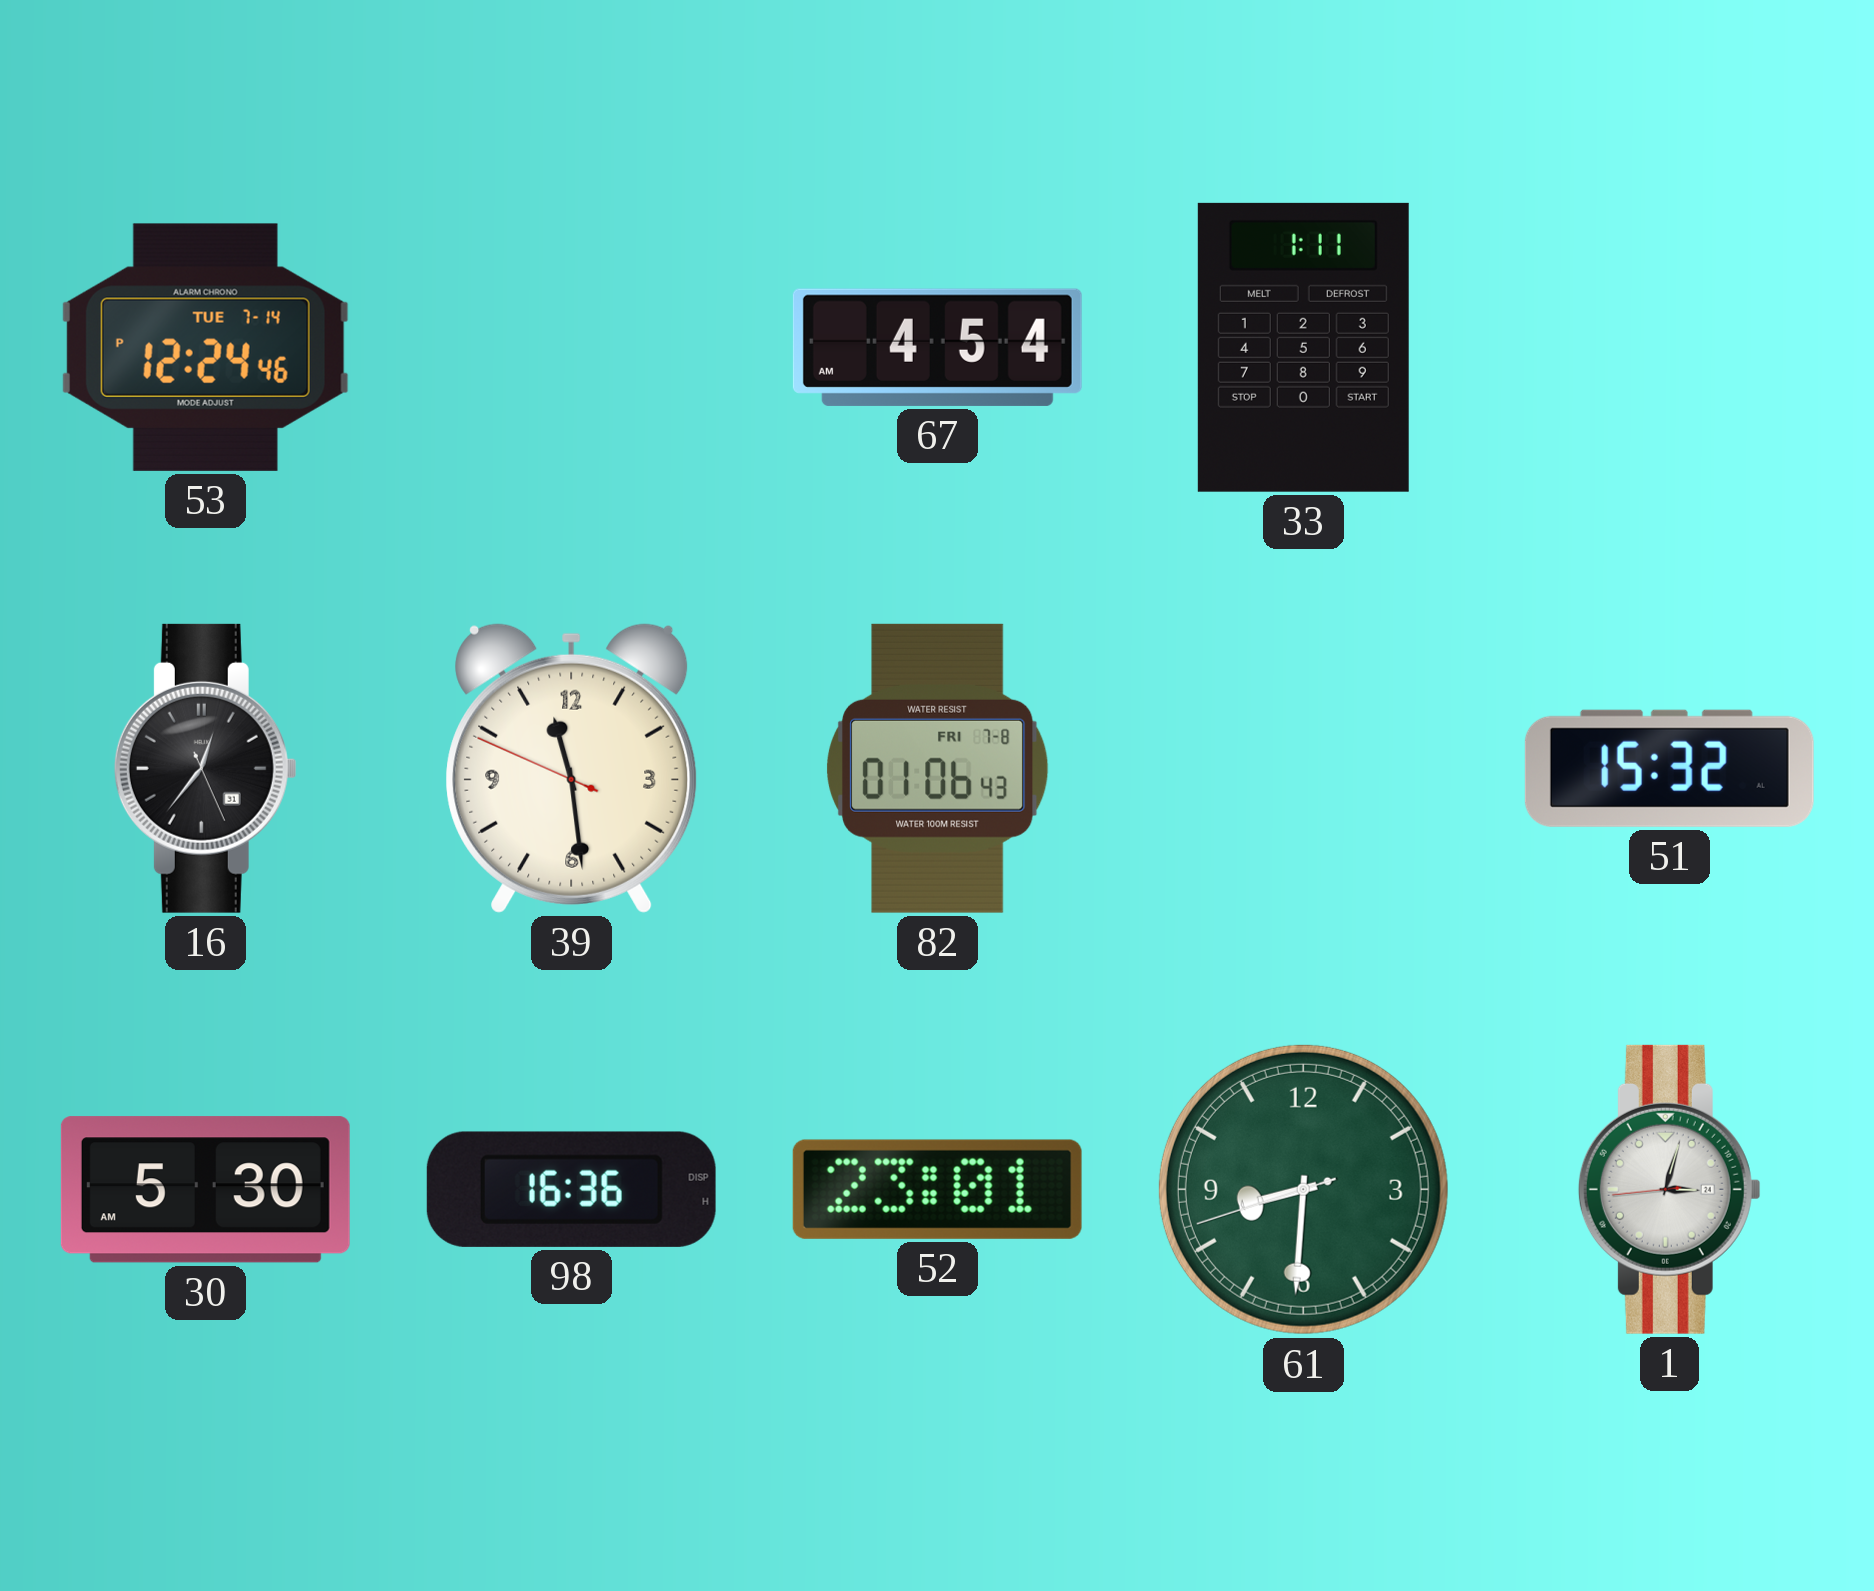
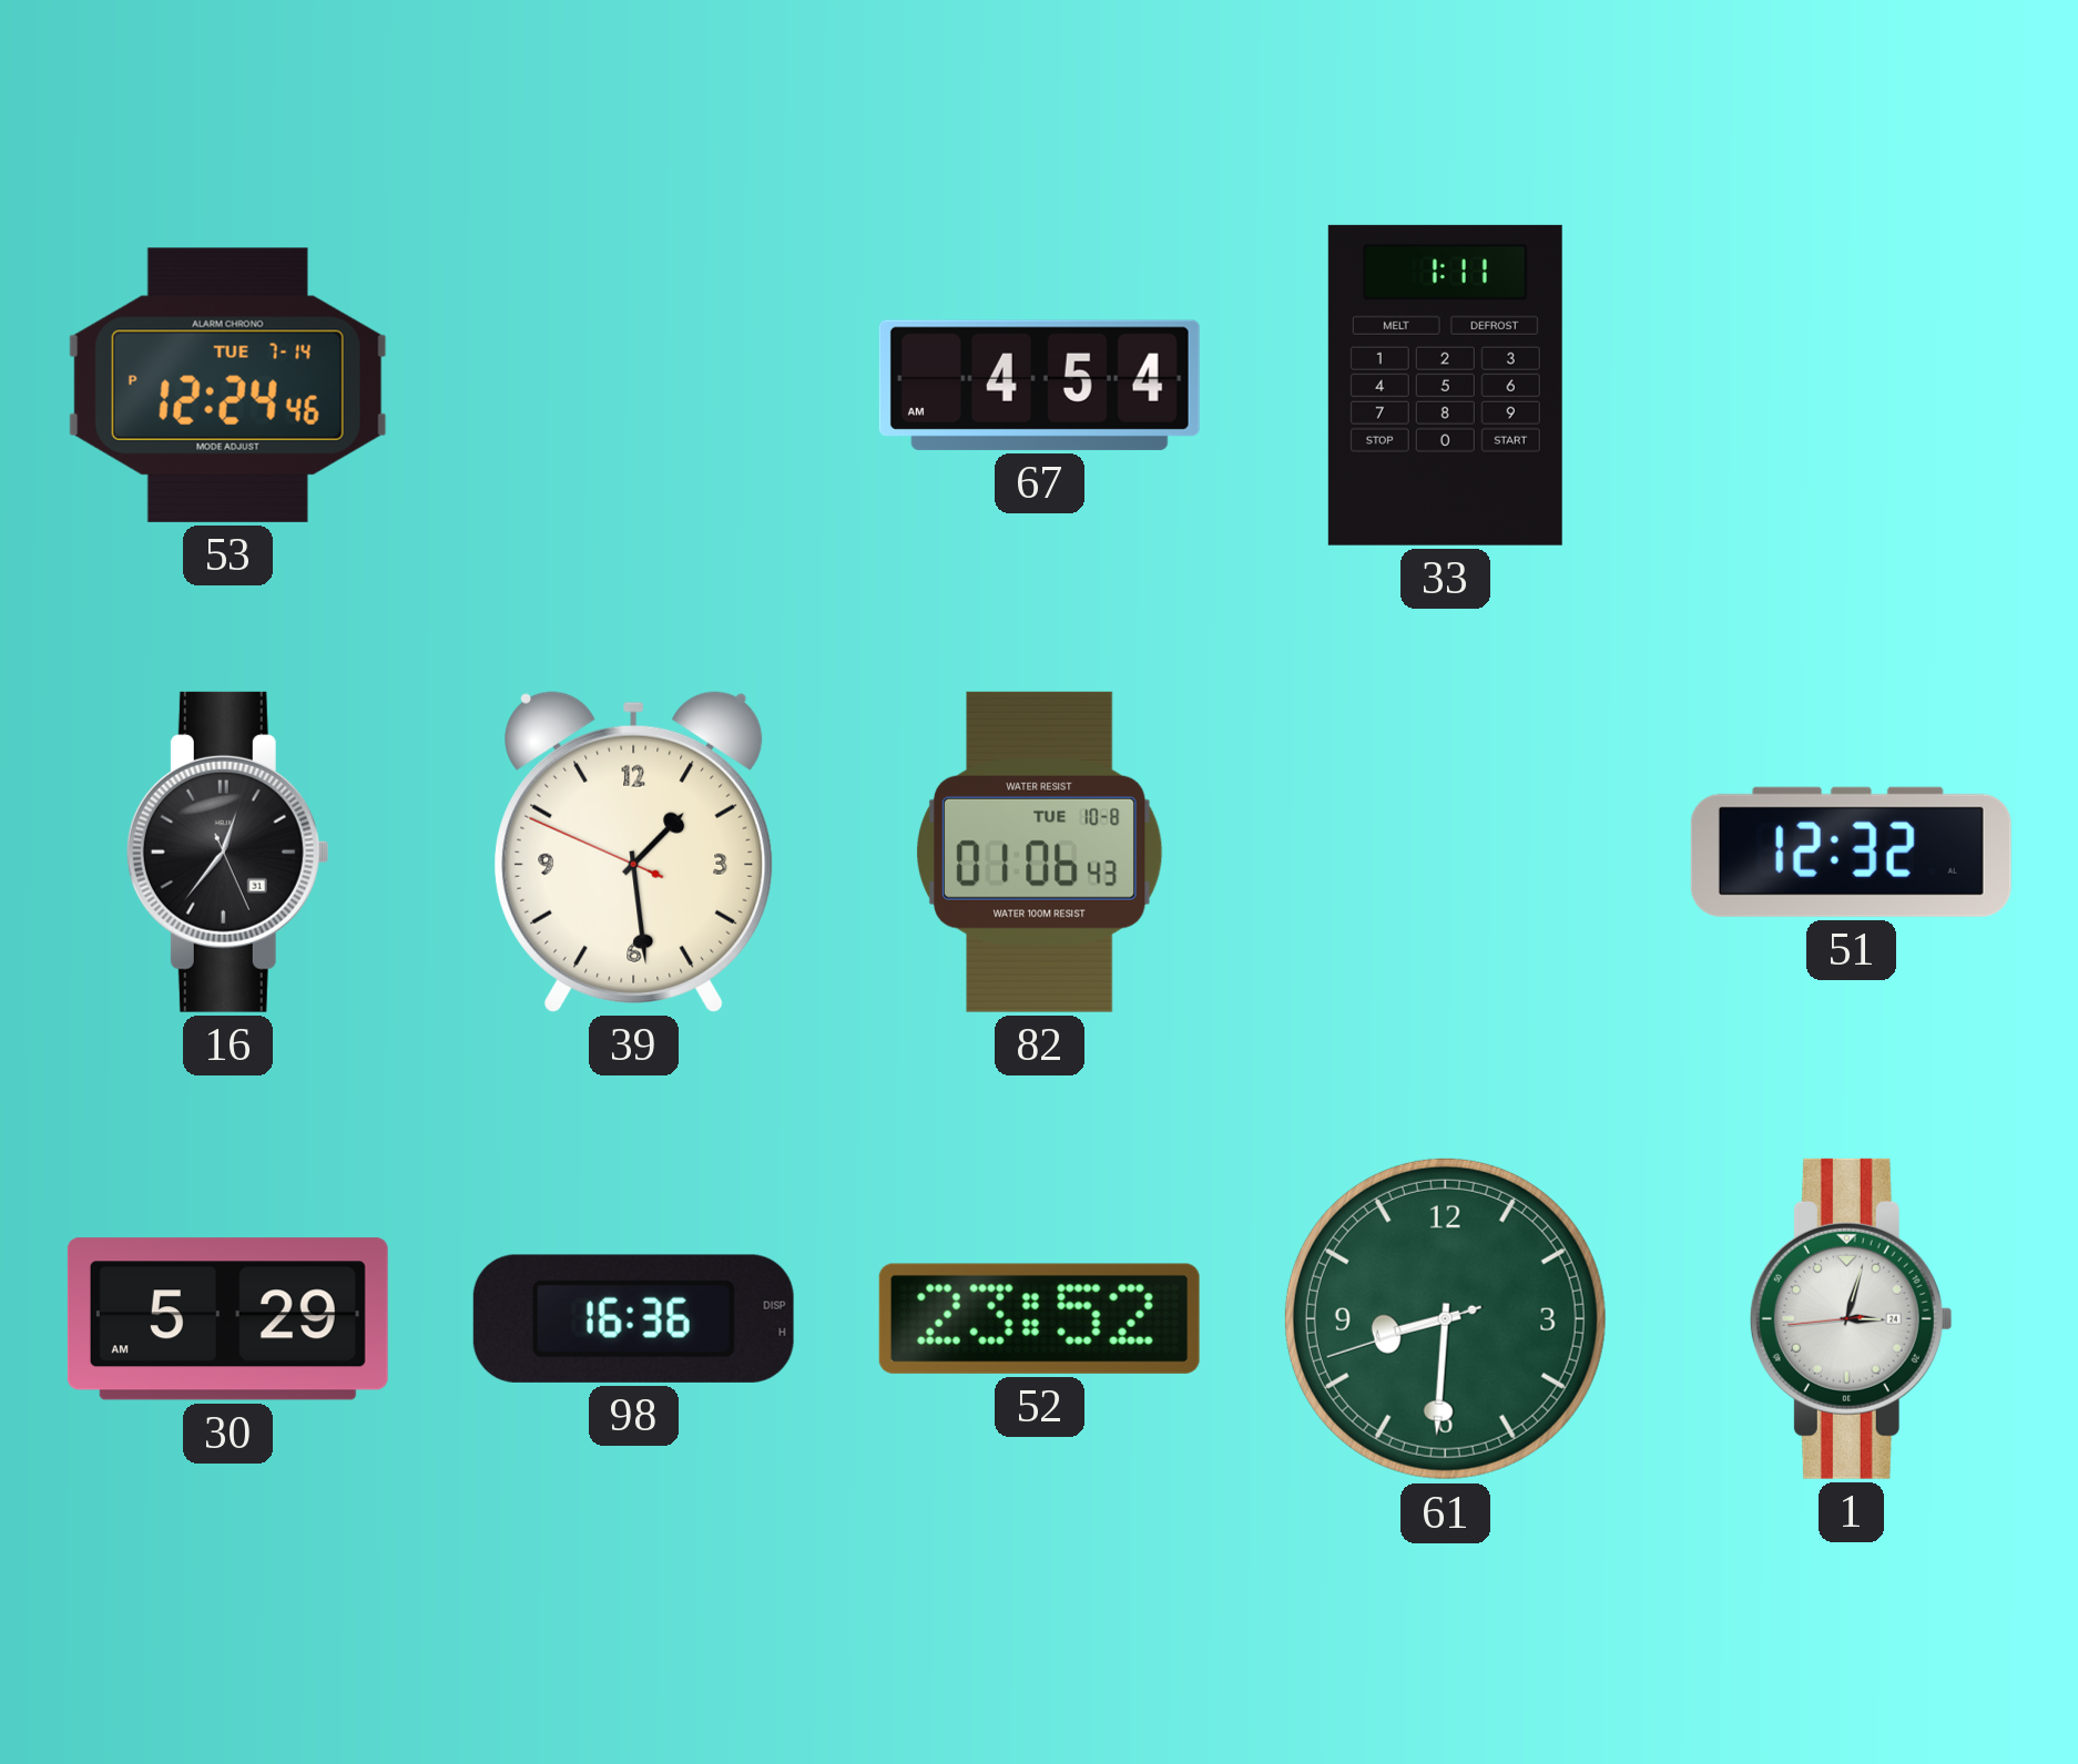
39: 11:28 -> 1:28 (634, 852)
82 date: FRI 7-8 -> TUE 10-8 (1039, 852)
51: 15:32 -> 12:32 (1851, 852)
30: 5:30 -> 5:29 (227, 1319)
52: 23:01 -> 23:52 (1039, 1318)
